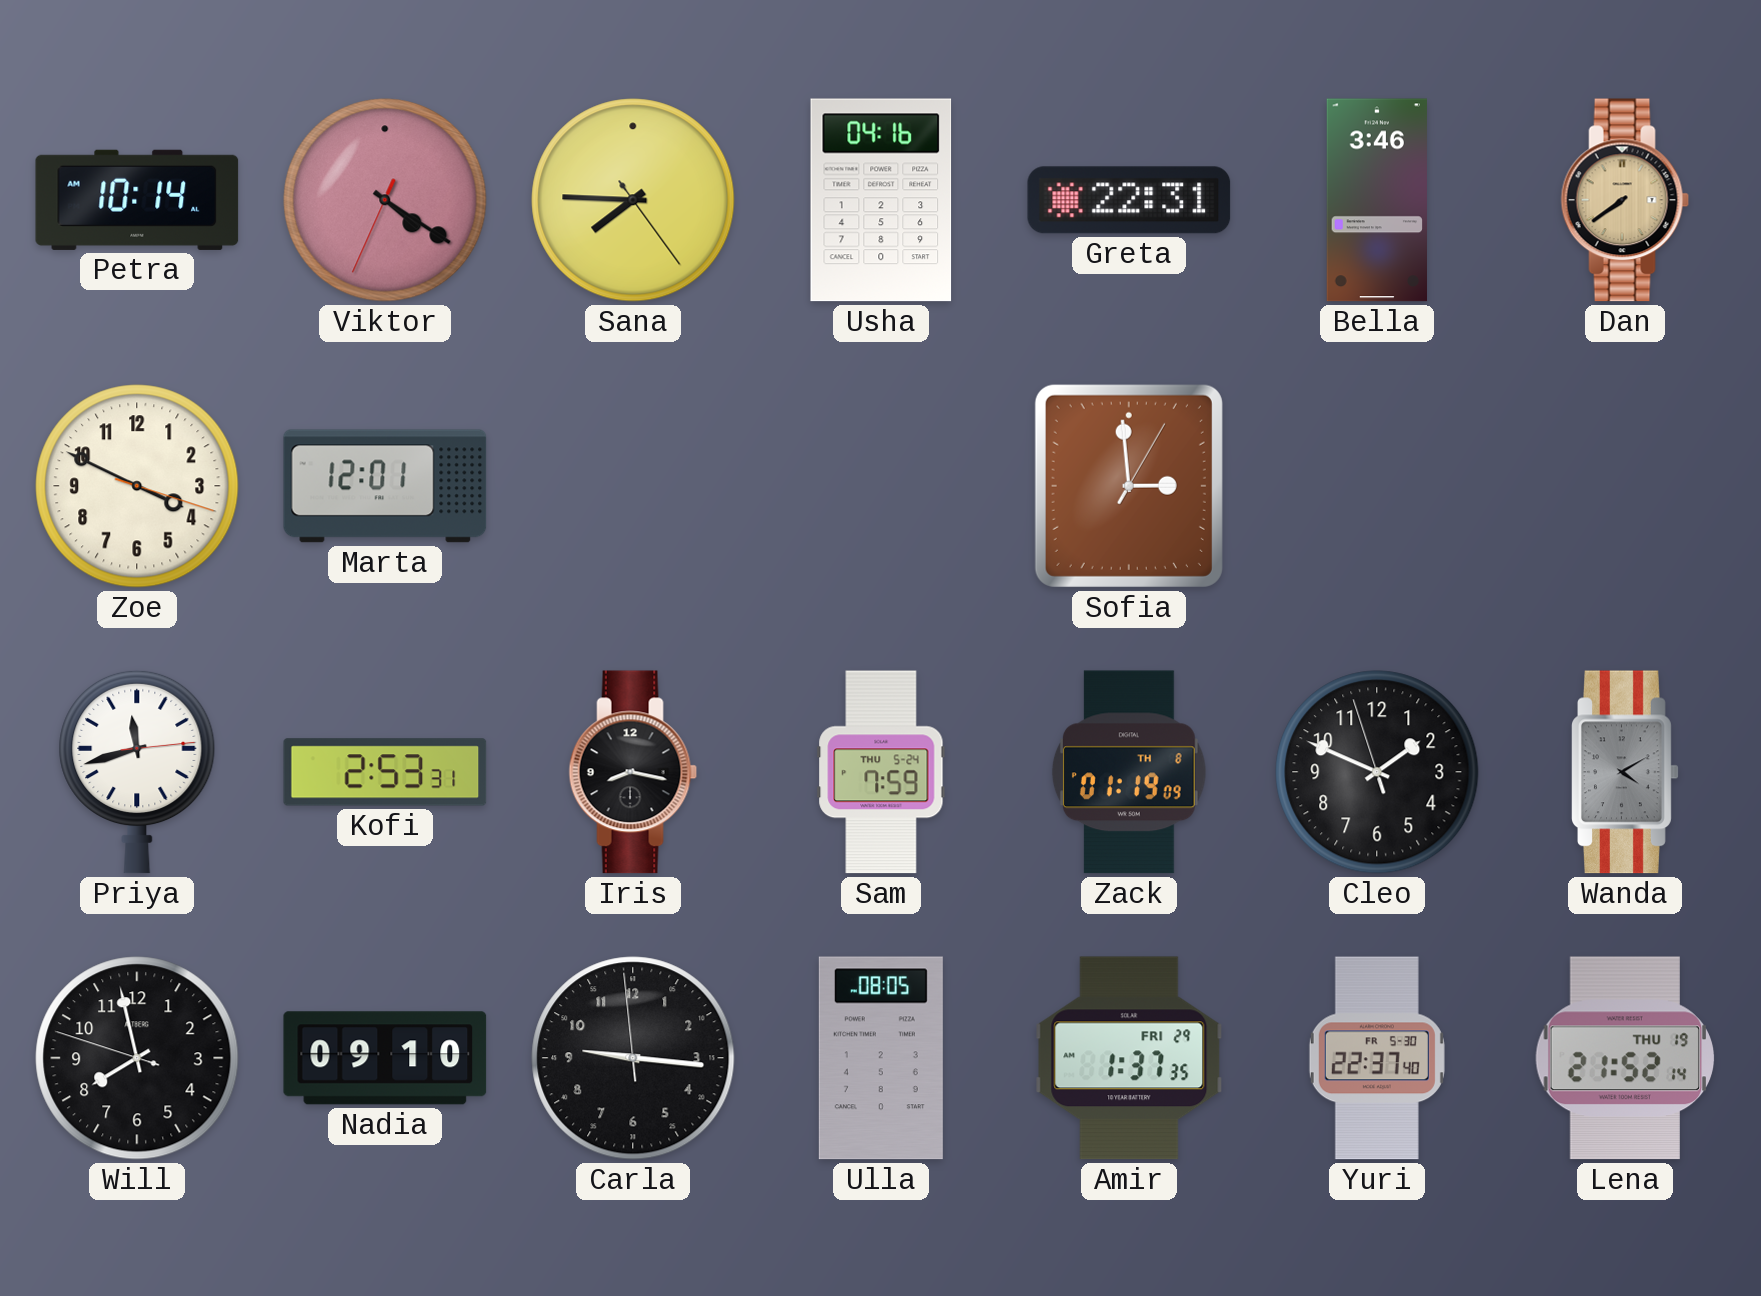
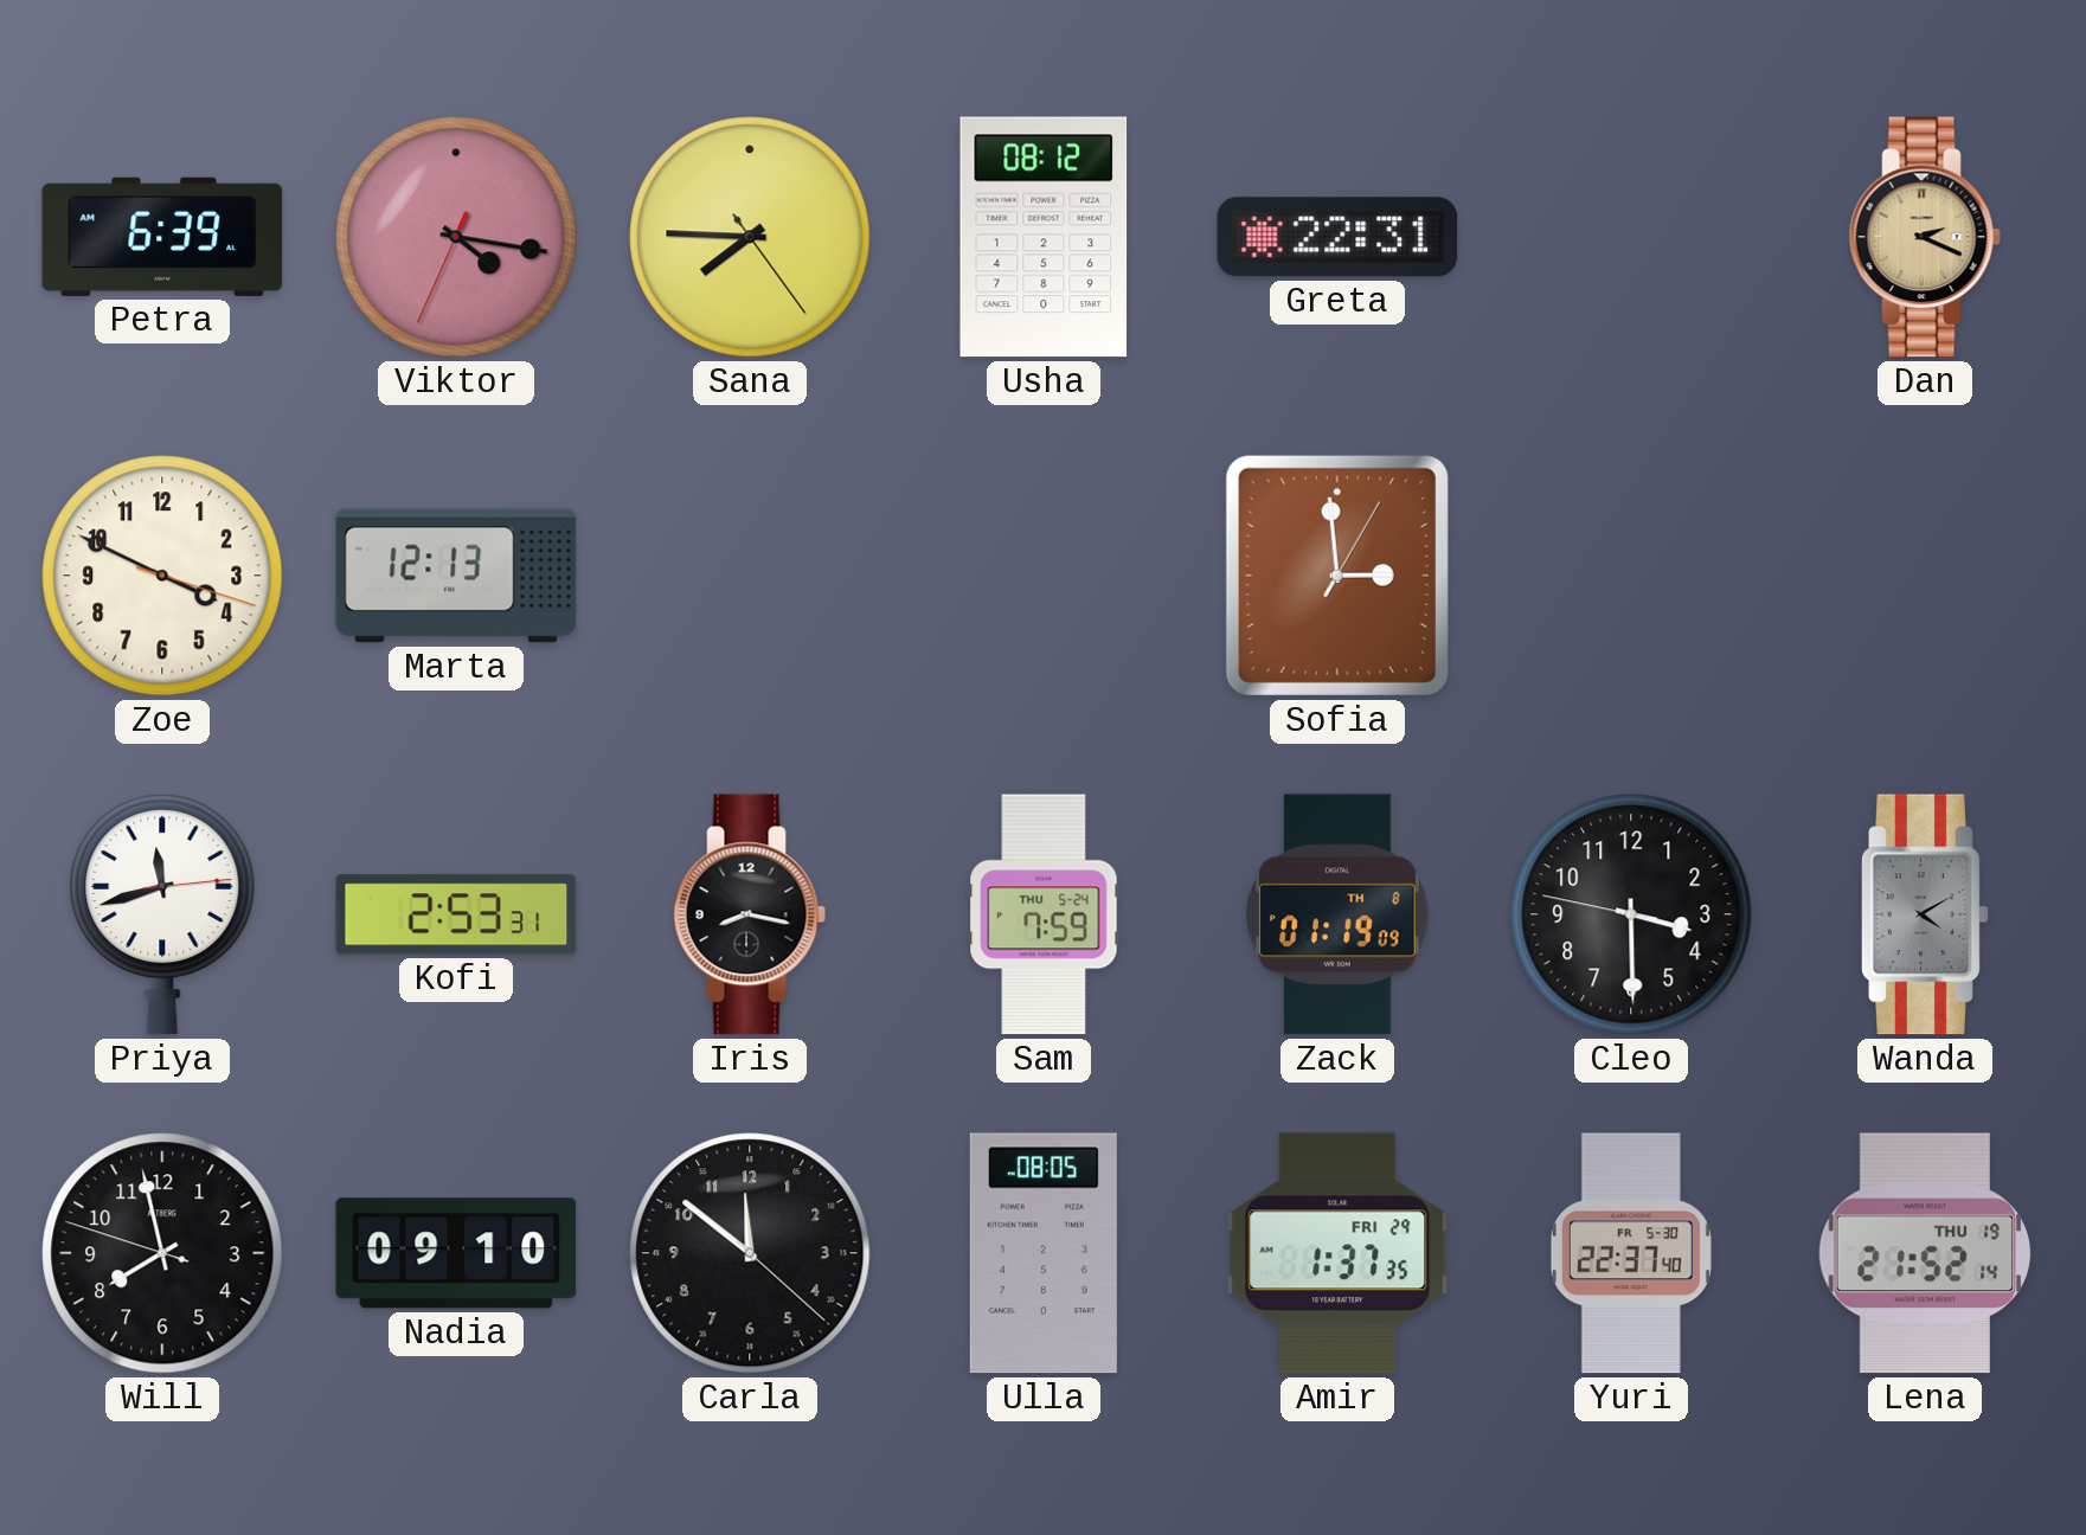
Petra: 10:14 -> 6:39 (162, 237)
Viktor: 4:20 -> 4:16 (456, 237)
Usha: 04:16 -> 08:12 (1044, 237)
Bella: 3:46 -> none (1376, 200)
Dan: 7:39 -> 2:19 (1925, 237)
Marta: 12:01 -> 12:13 (456, 576)
Cleo: 1:48 -> 3:29 (1631, 914)
Carla: 9:15 -> 11:51 (750, 1253)
